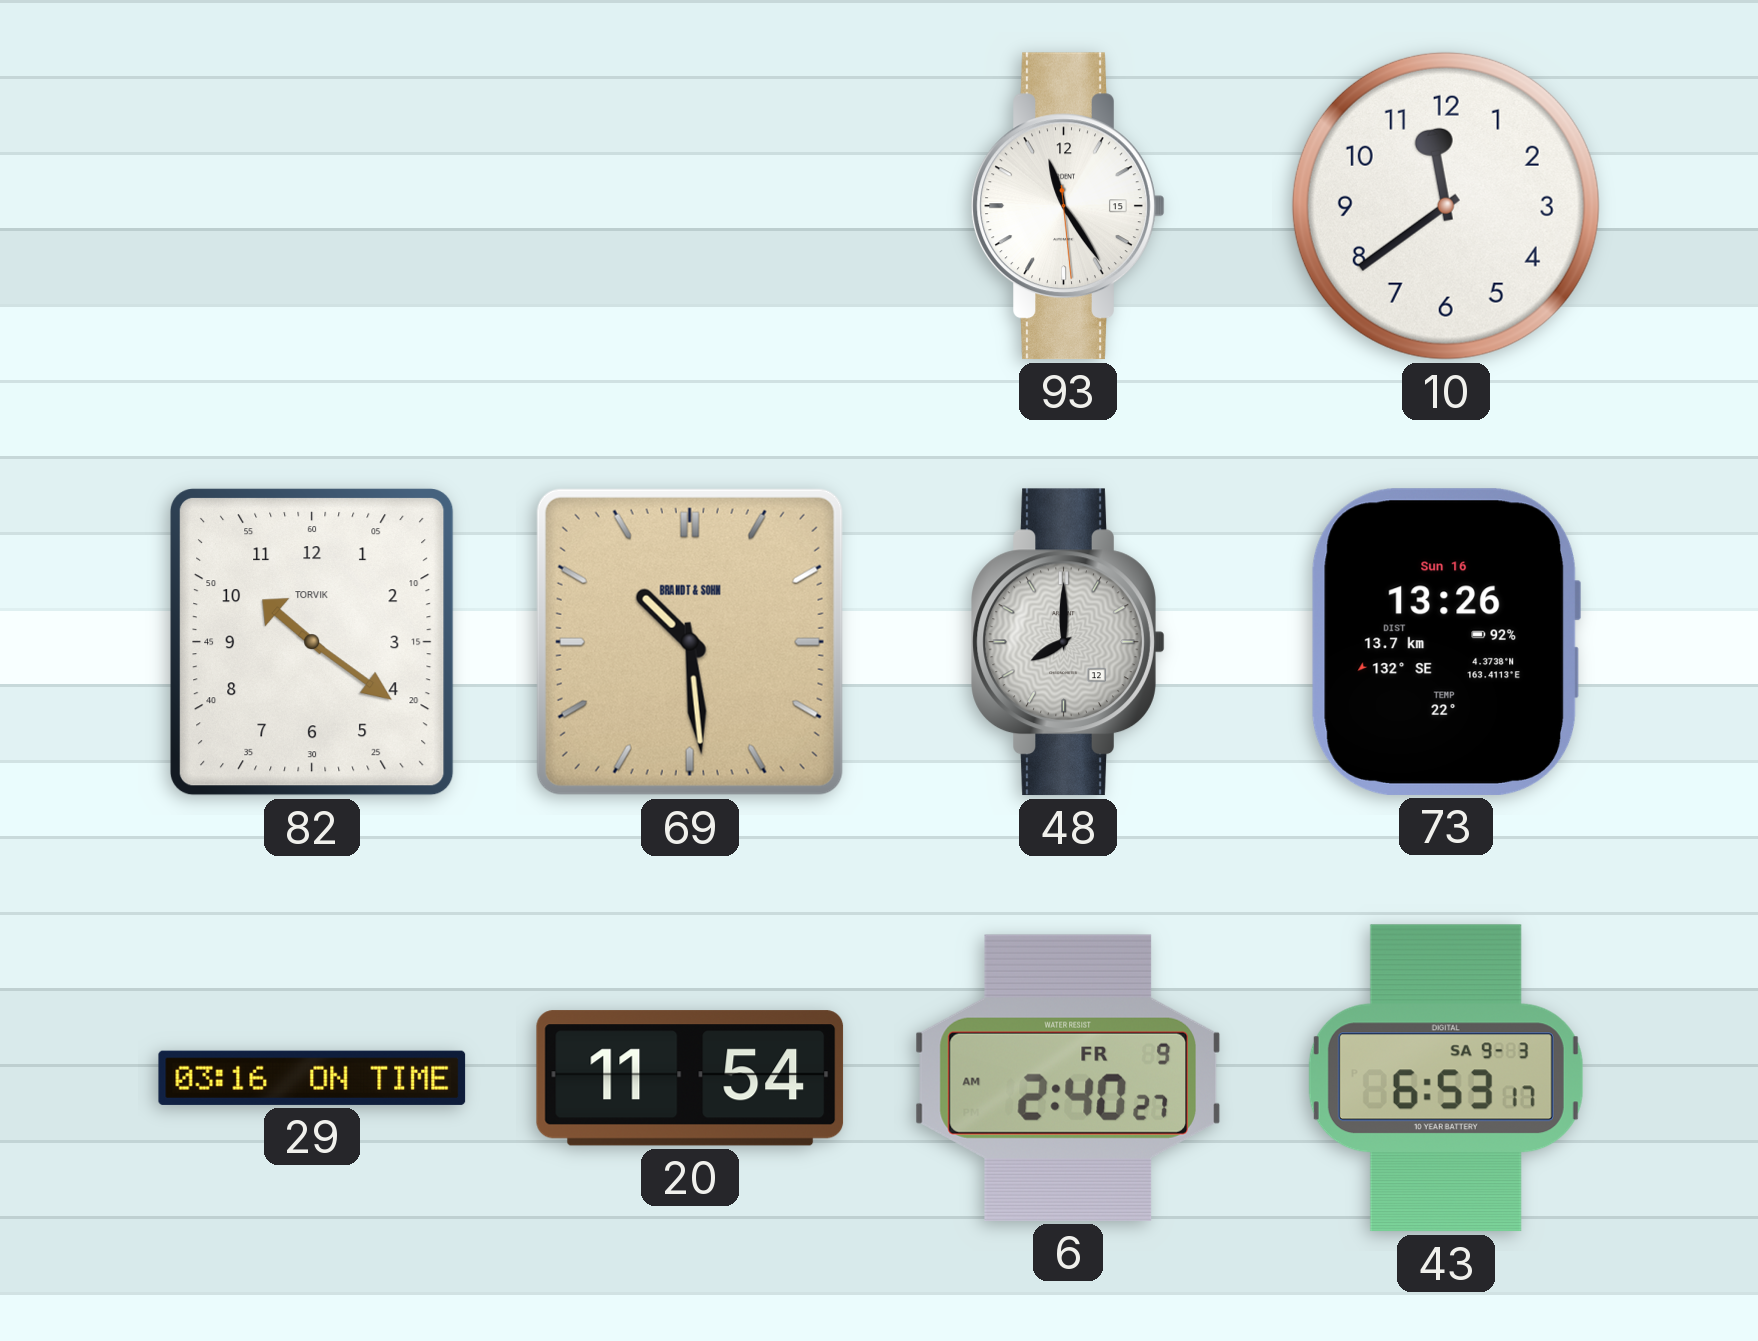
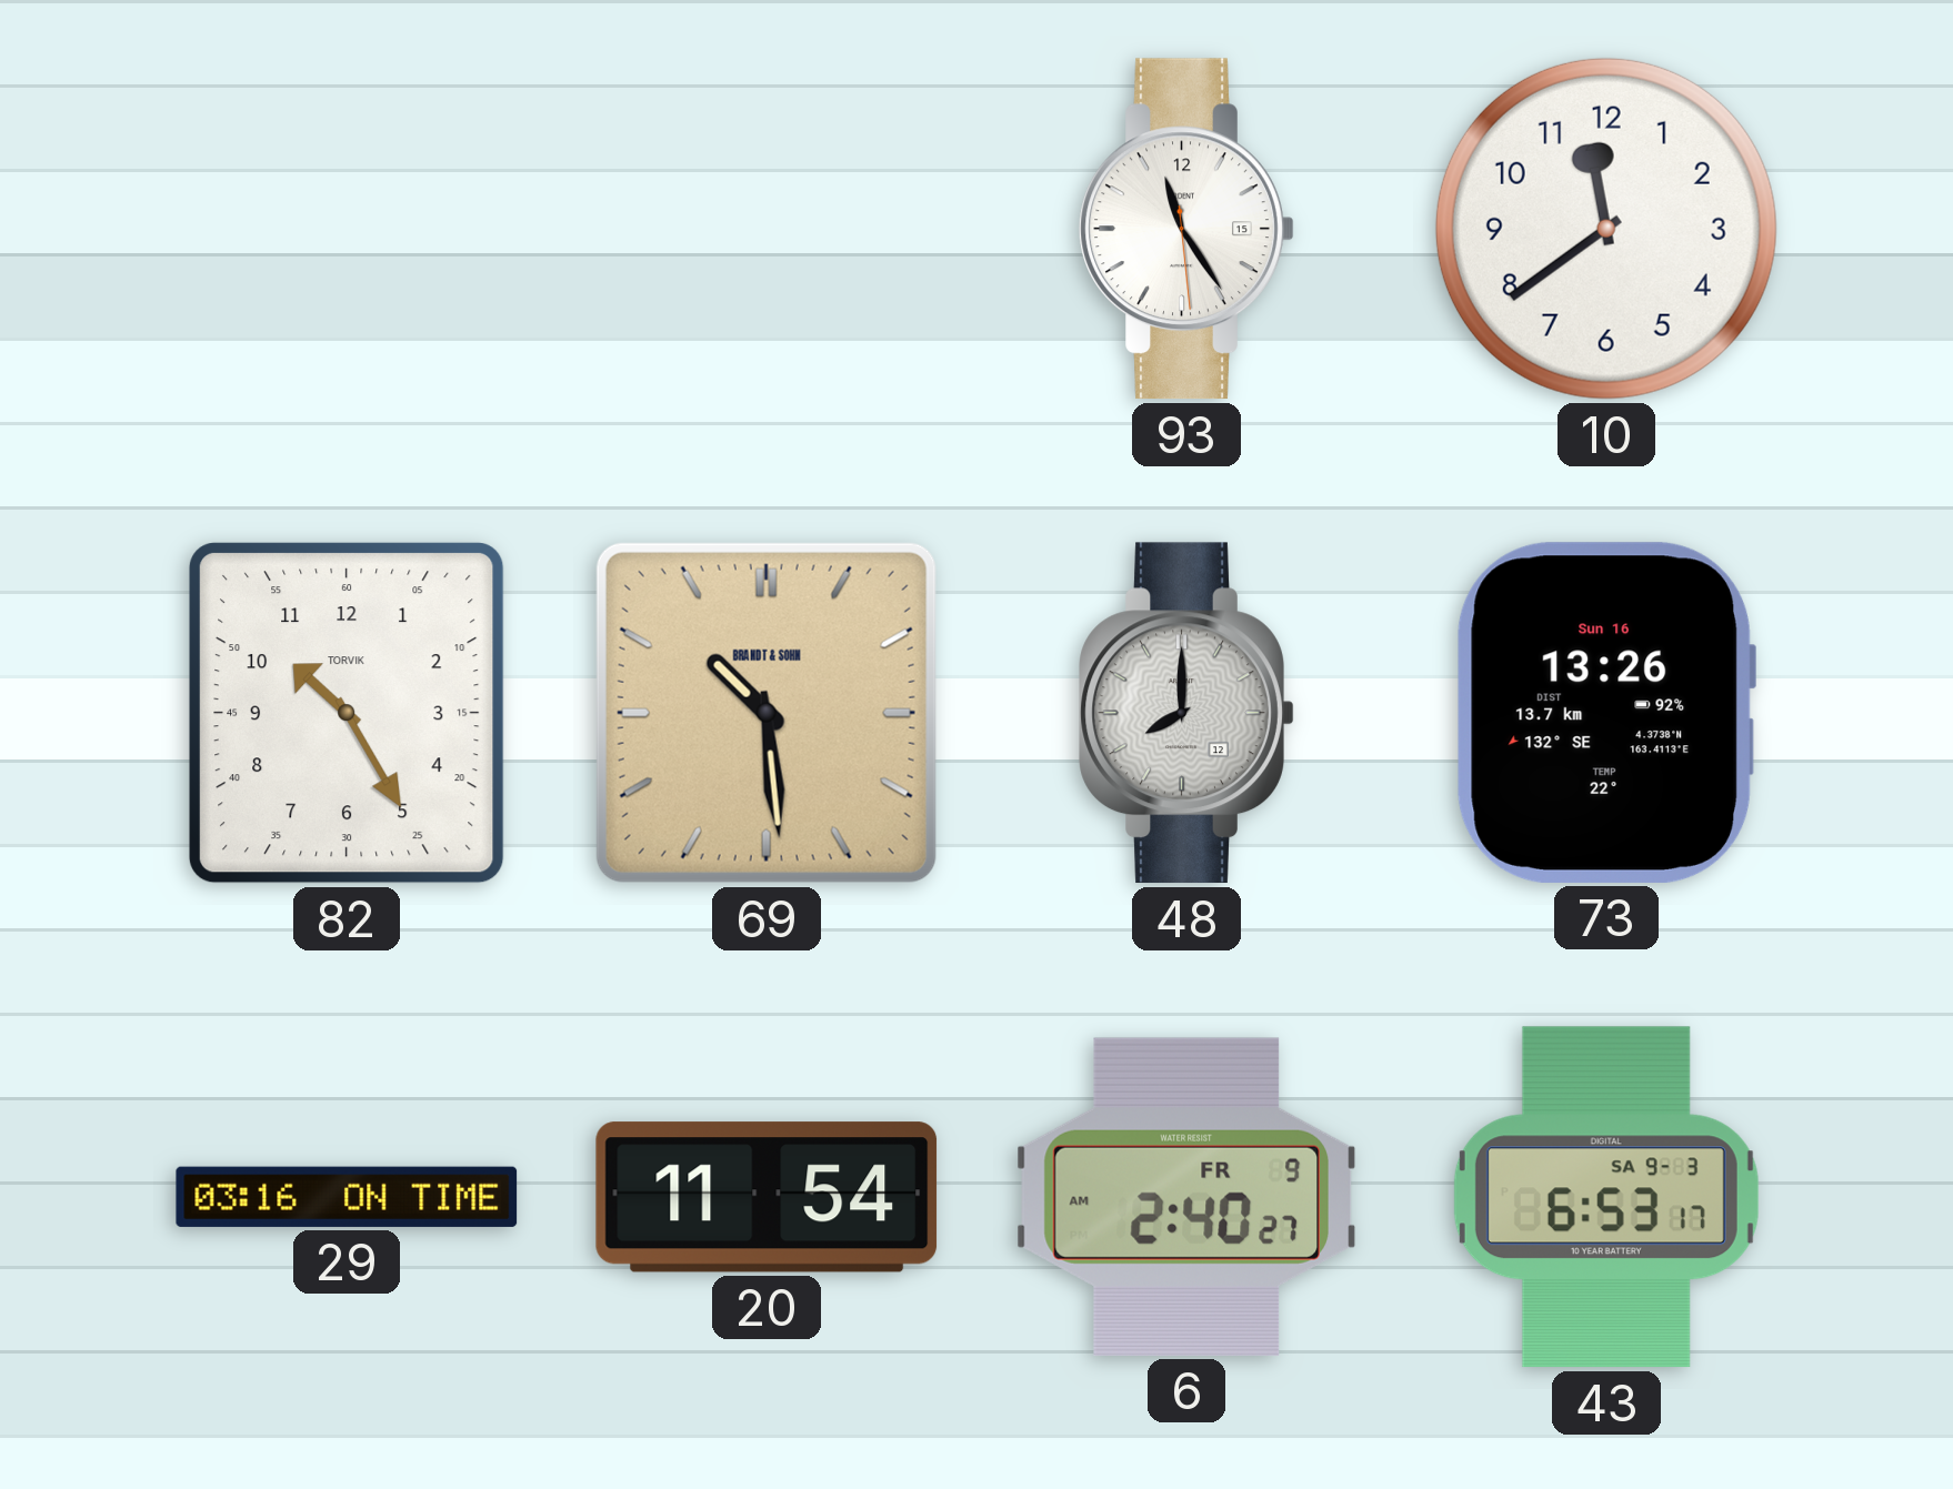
82: 10:21 -> 10:25 (347, 713)
